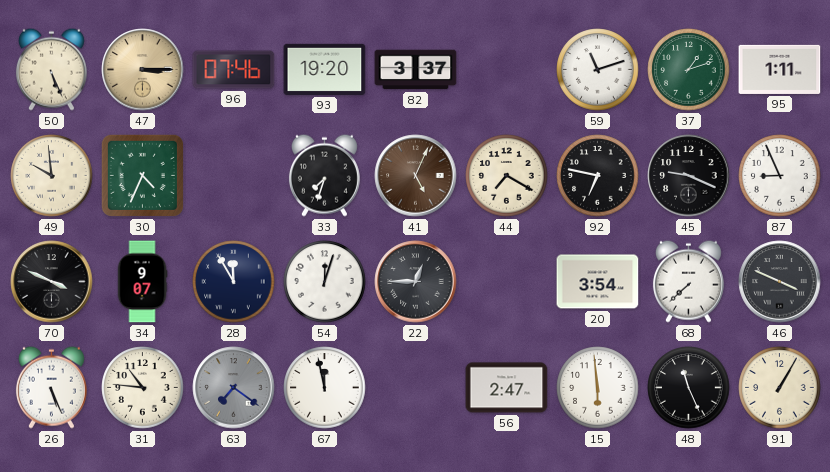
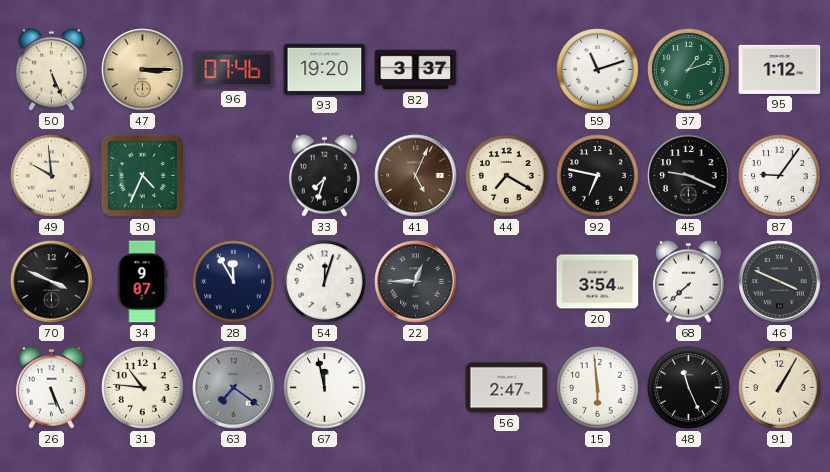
95: 1:11 -> 1:12 (780, 69)
87: 8:56 -> 9:06 (780, 176)
